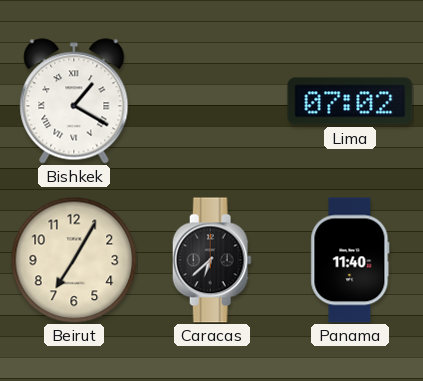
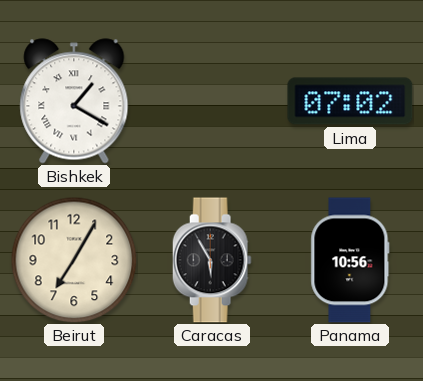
Caracas: 6:38 -> 5:55 (212, 260)
Panama: 11:40 -> 10:56 (350, 260)
